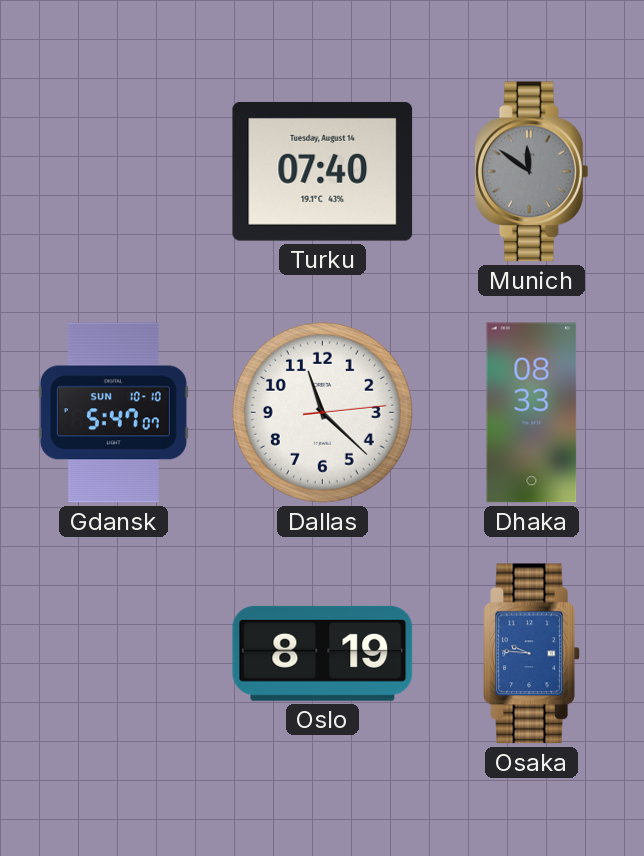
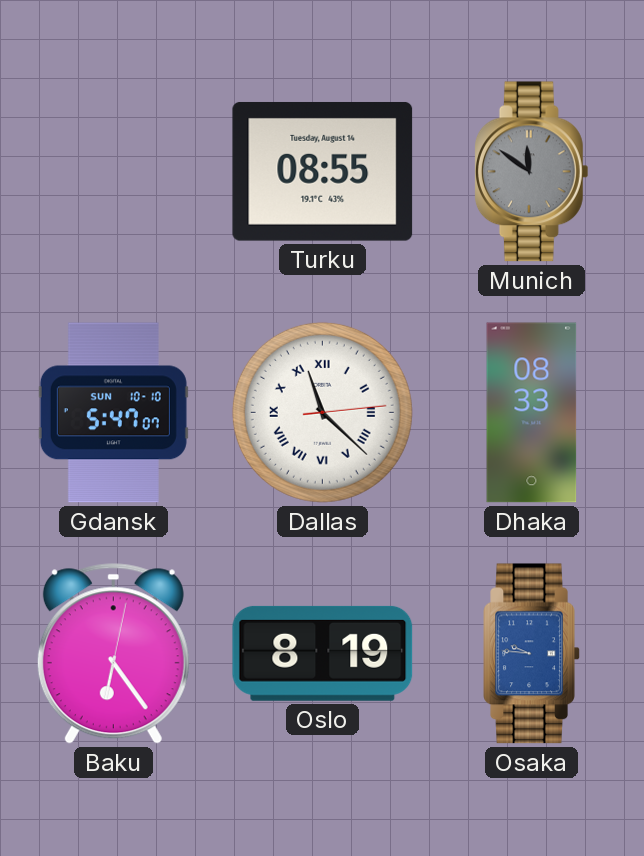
Turku: 07:40 -> 08:55 (323, 171)
Dallas numerals: Arabic -> Roman (322, 412)
Baku: none -> 6:24 (113, 654)
